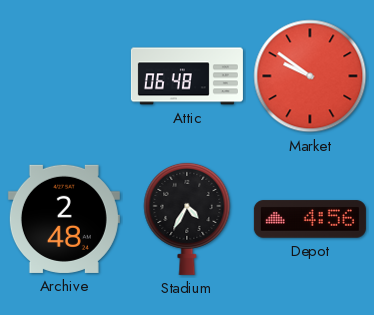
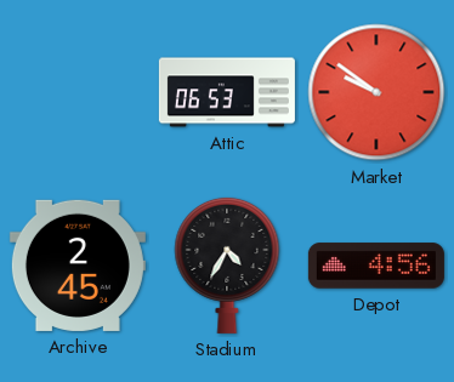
Attic: 06:48 -> 06:53 (227, 92)
Archive: 2:48 -> 2:45 (78, 266)
